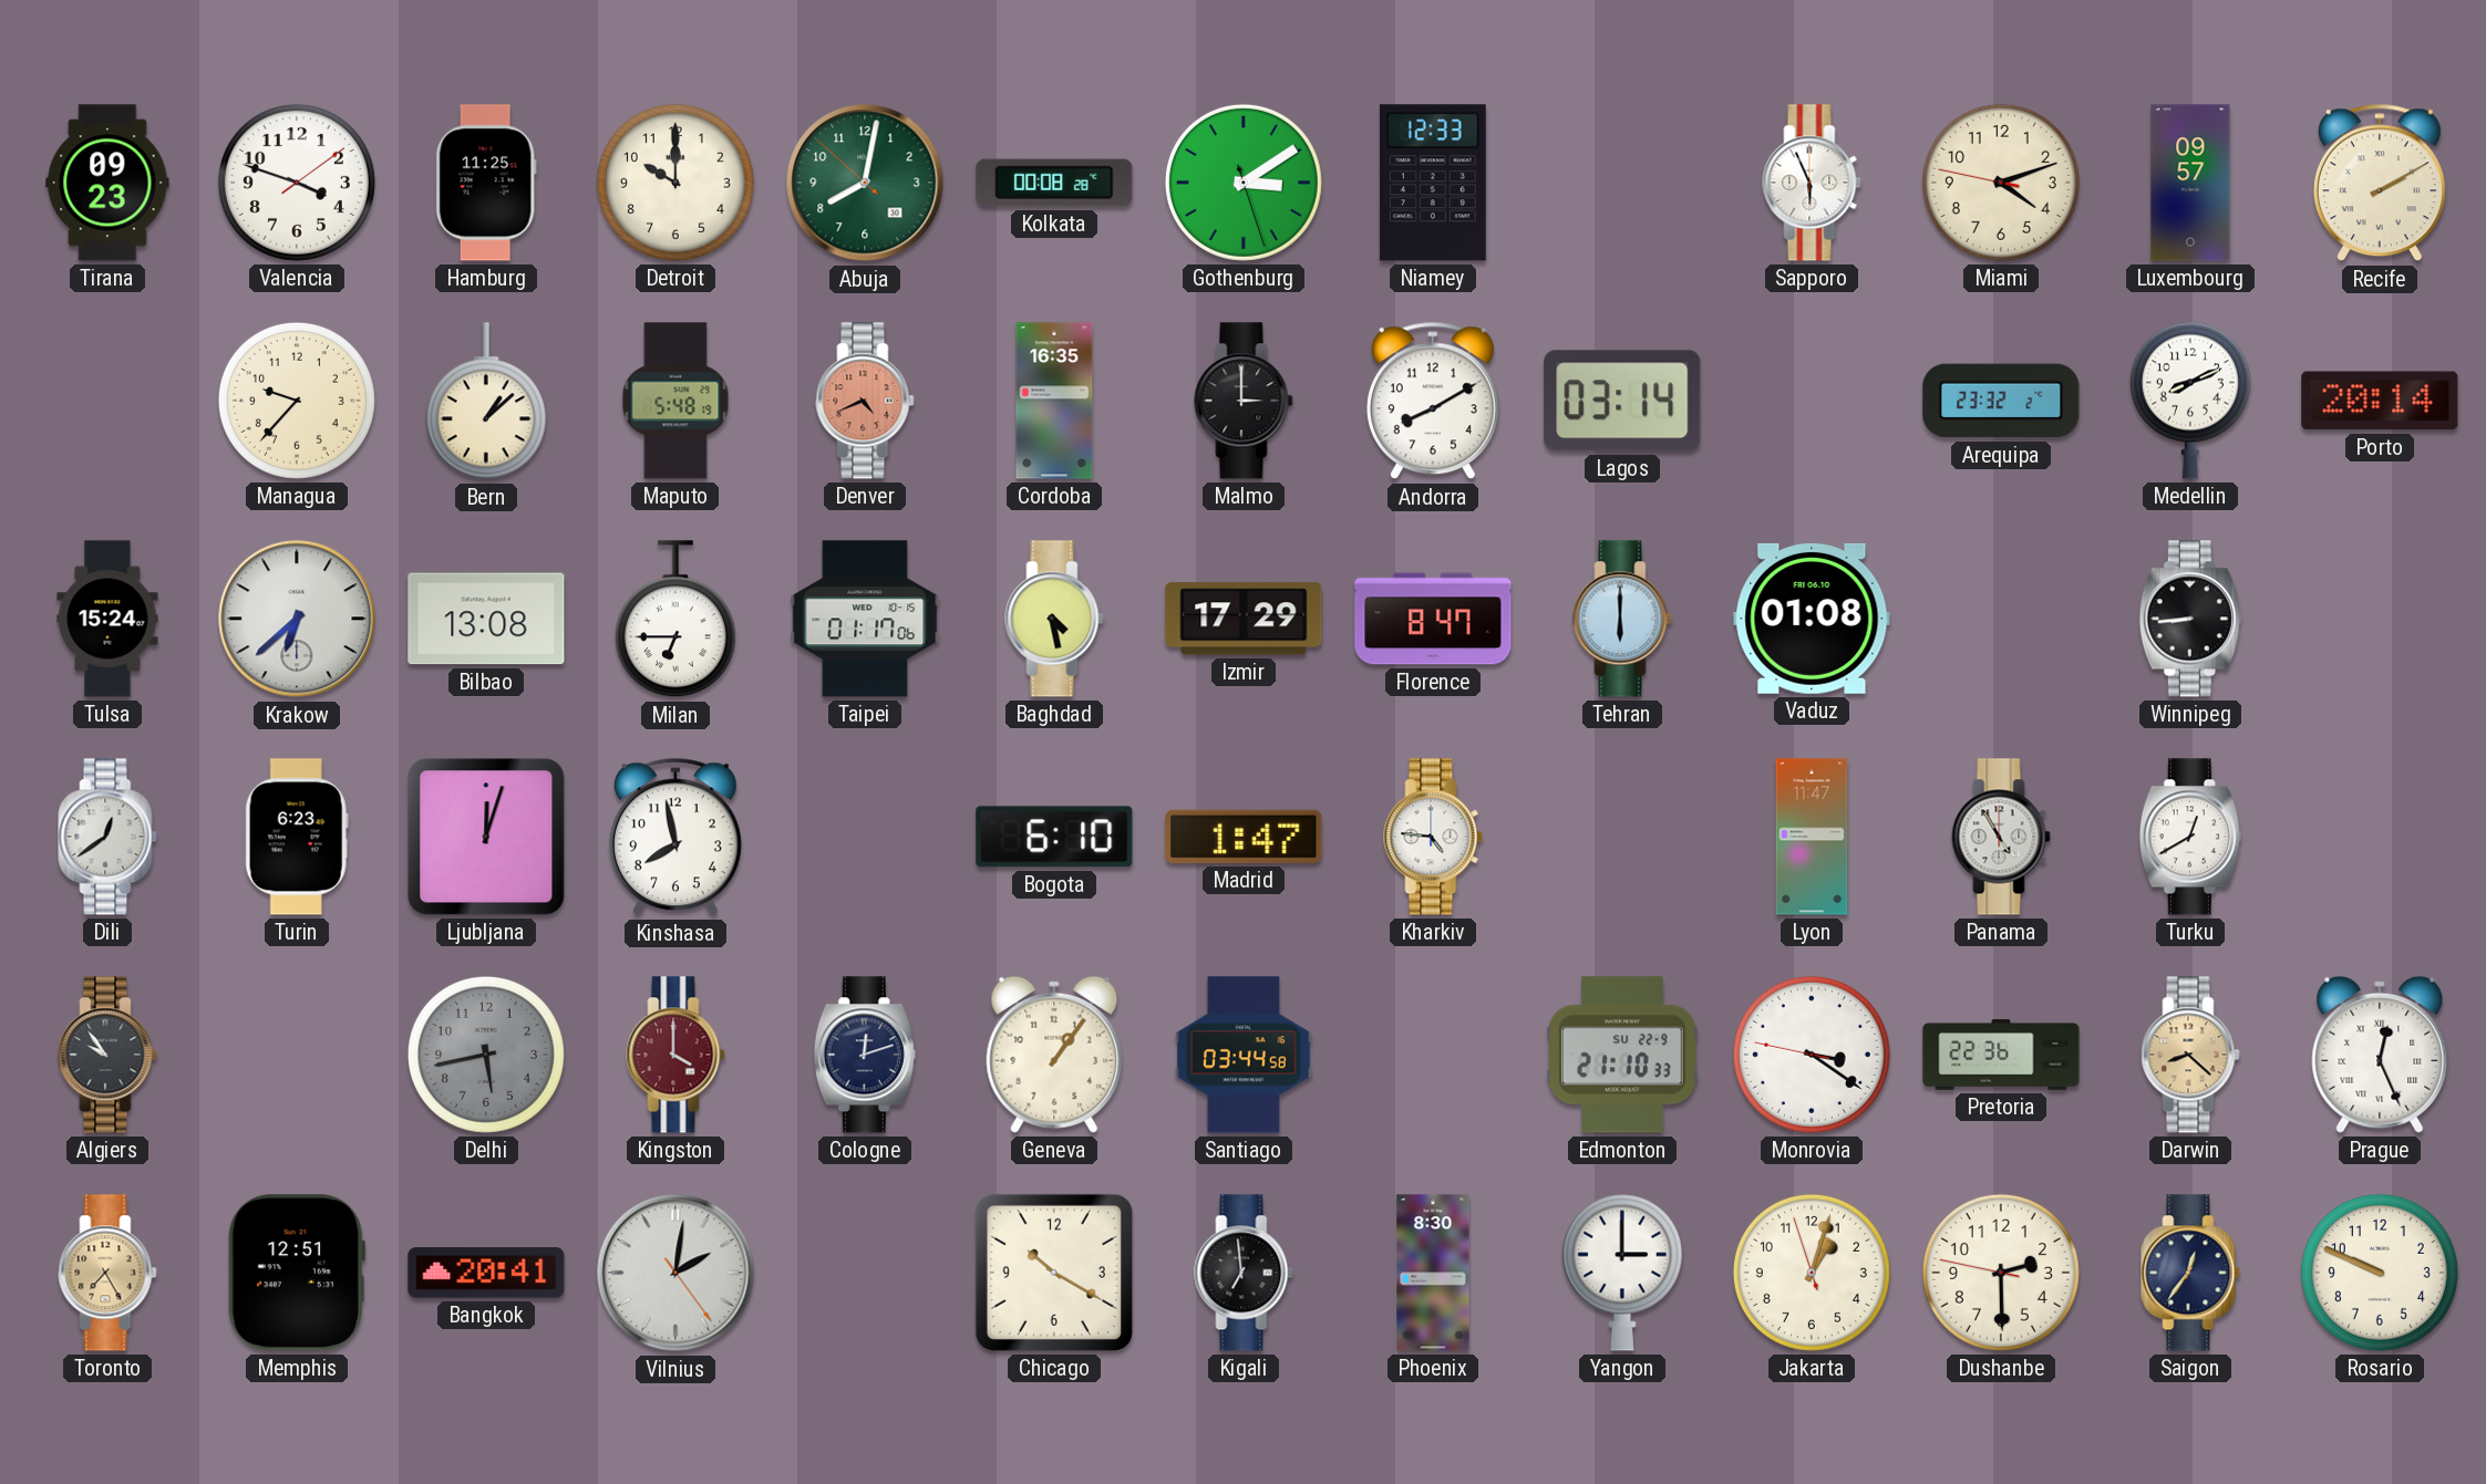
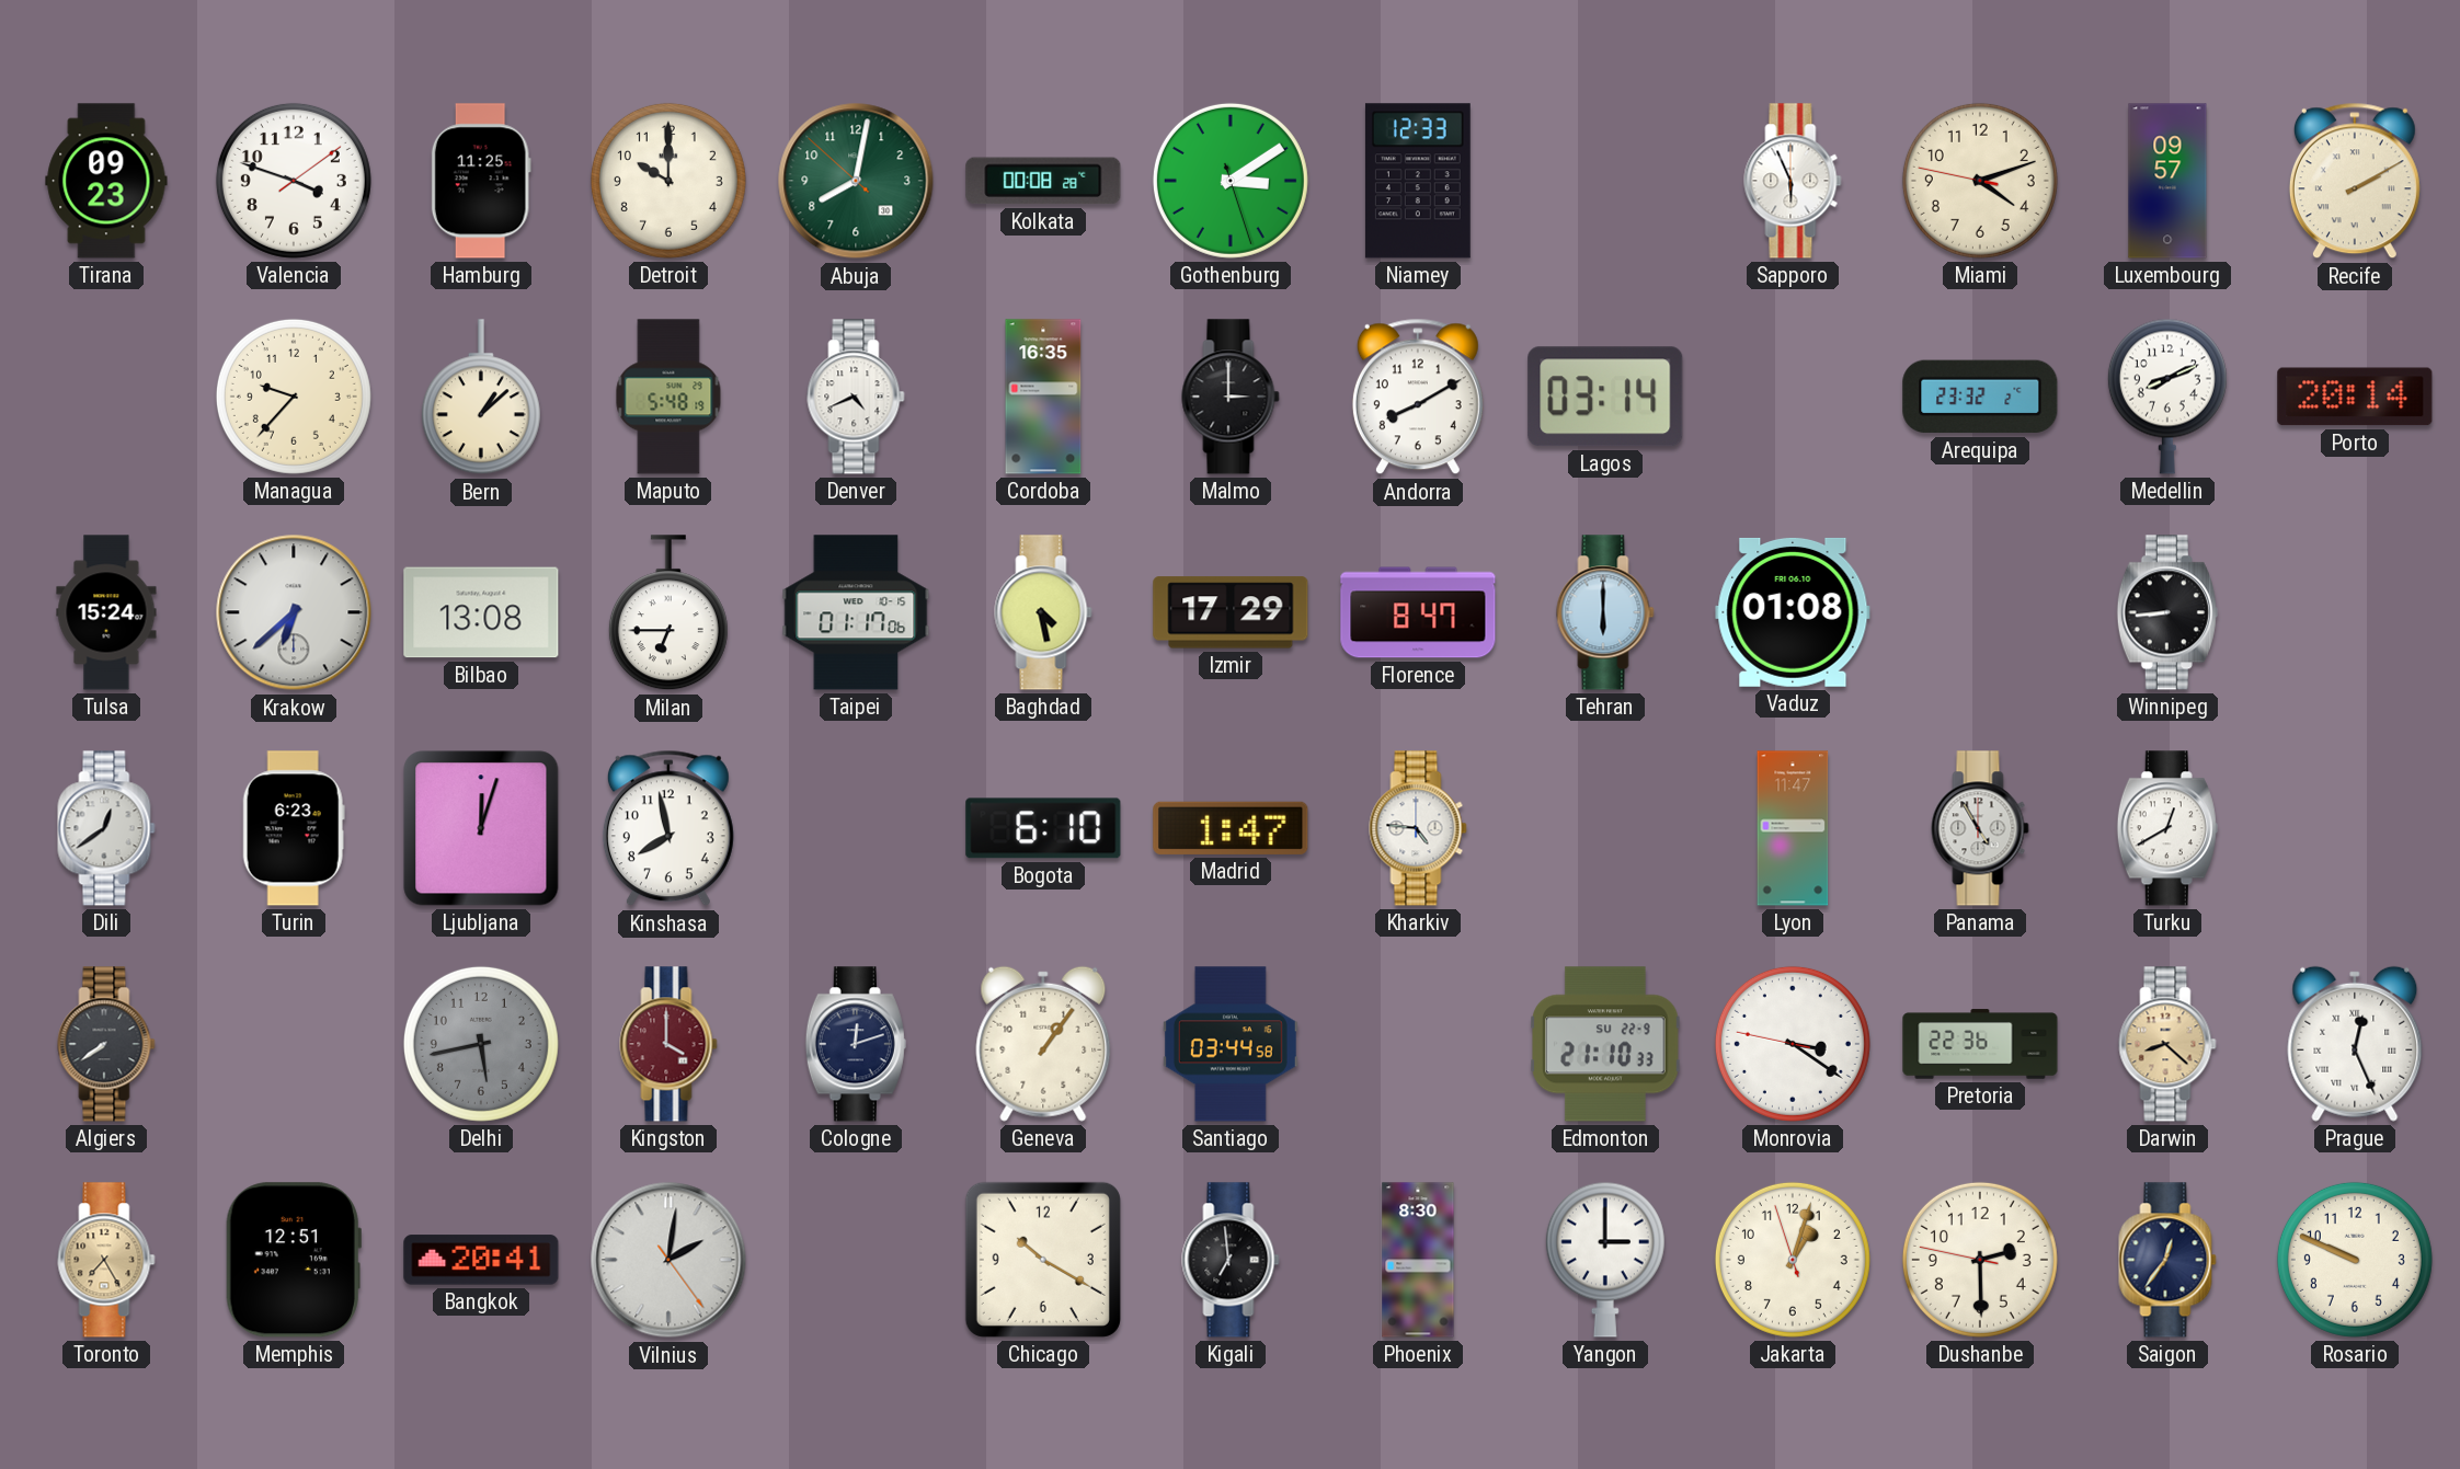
Denver dial: salmon -> white (856, 397)
Algiers: 9:54 -> 7:39 (106, 1044)
